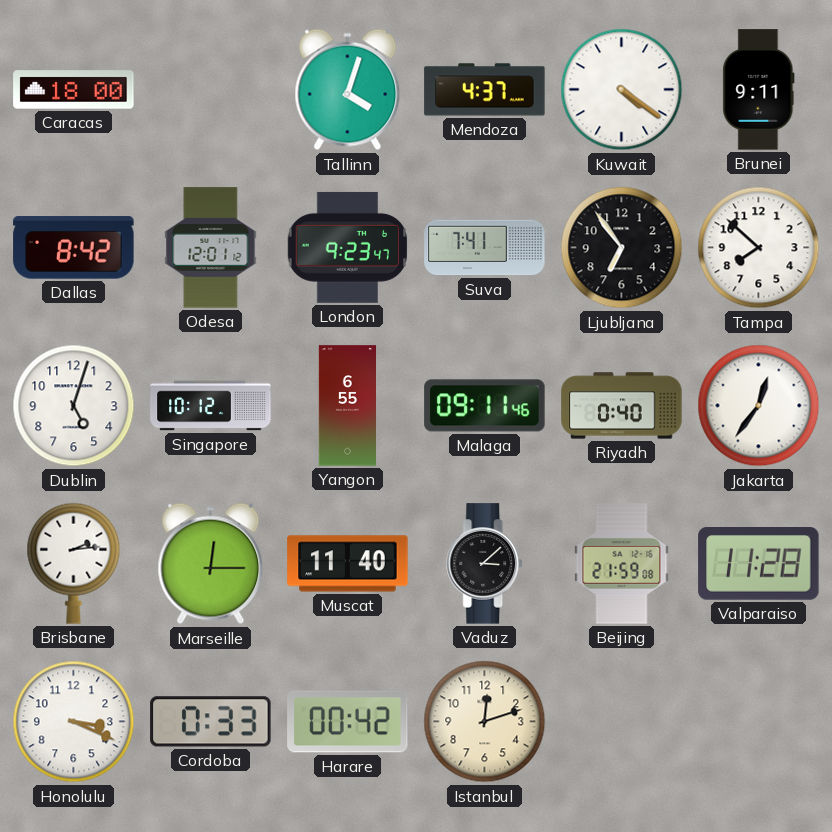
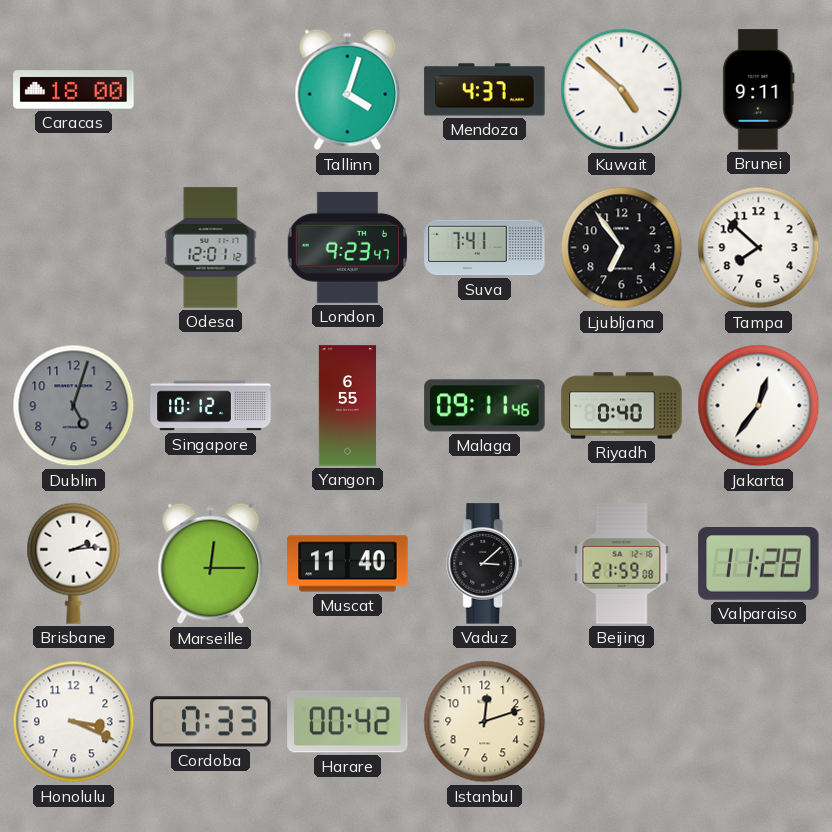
Kuwait: 4:21 -> 4:52 (622, 90)
Dallas: 8:42 -> none (74, 248)
Dublin dial: white -> grey (74, 406)
